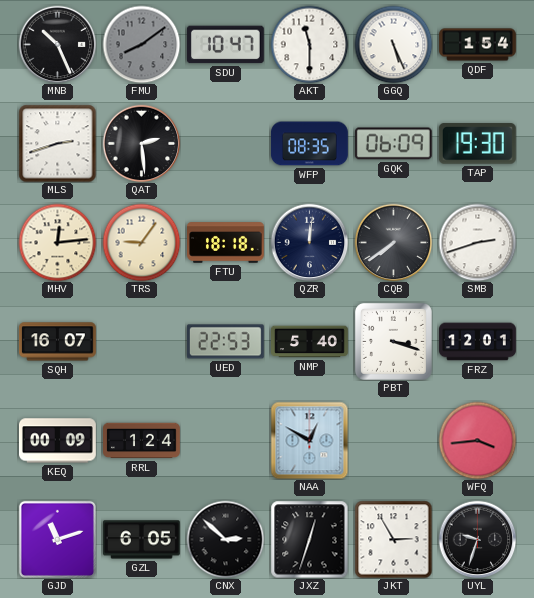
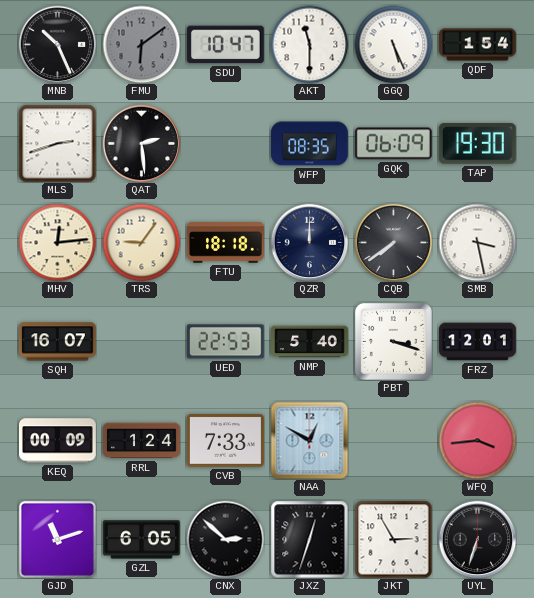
FMU: 8:09 -> 6:09 (141, 44)
QZR: 12:01 -> 12:00 (309, 242)
SMB: 2:42 -> 3:28 (477, 242)
CVB: none -> 7:33 (226, 441)
UYL: 9:33 -> 6:33 (477, 539)
